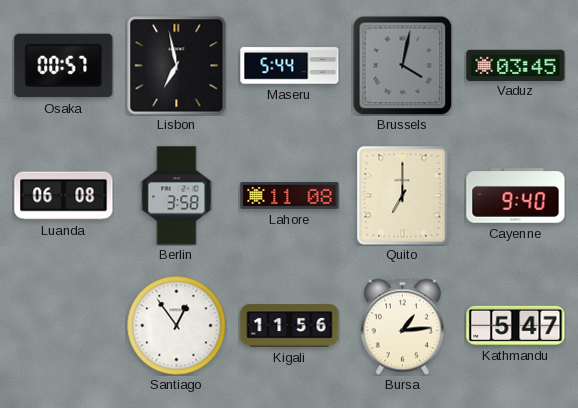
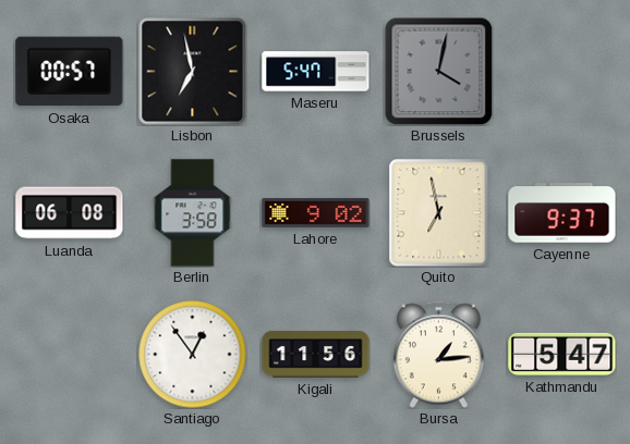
Maseru: 5:44 -> 5:47 (316, 72)
Vaduz: 03:45 -> none (516, 65)
Lahore: 11:08 -> 9:02 (316, 213)
Quito: 7:00 -> 6:58 (439, 213)
Cayenne: 9:40 -> 9:37 (562, 213)
